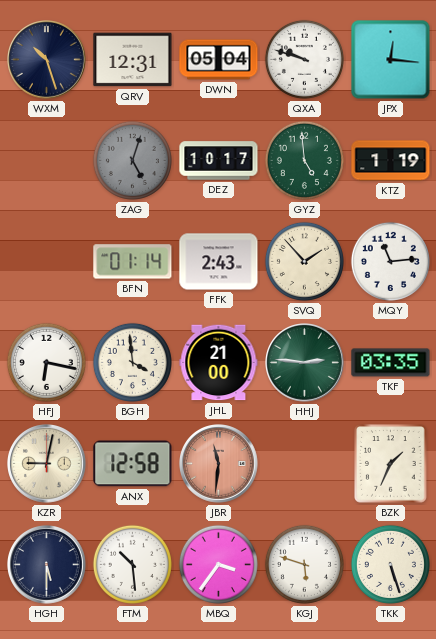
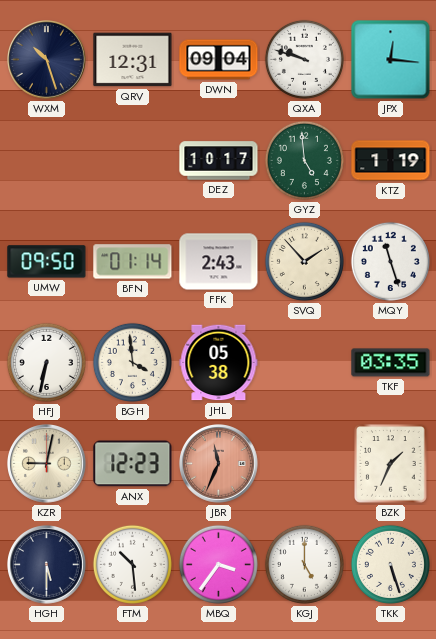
DWN: 05:04 -> 09:04 (219, 60)
ZAG: 5:03 -> none (132, 160)
UMW: none -> 09:50 (47, 262)
MQY: 11:14 -> 11:27 (390, 261)
HFJ: 6:17 -> 6:32 (46, 362)
JHL: 21:00 -> 05:38 (219, 363)
HHJ: 2:46 -> none (305, 363)
ANX: 12:58 -> 12:23 (133, 464)
JBR: 11:31 -> 11:34 (219, 464)
KGJ: 5:48 -> 5:00 (304, 564)
